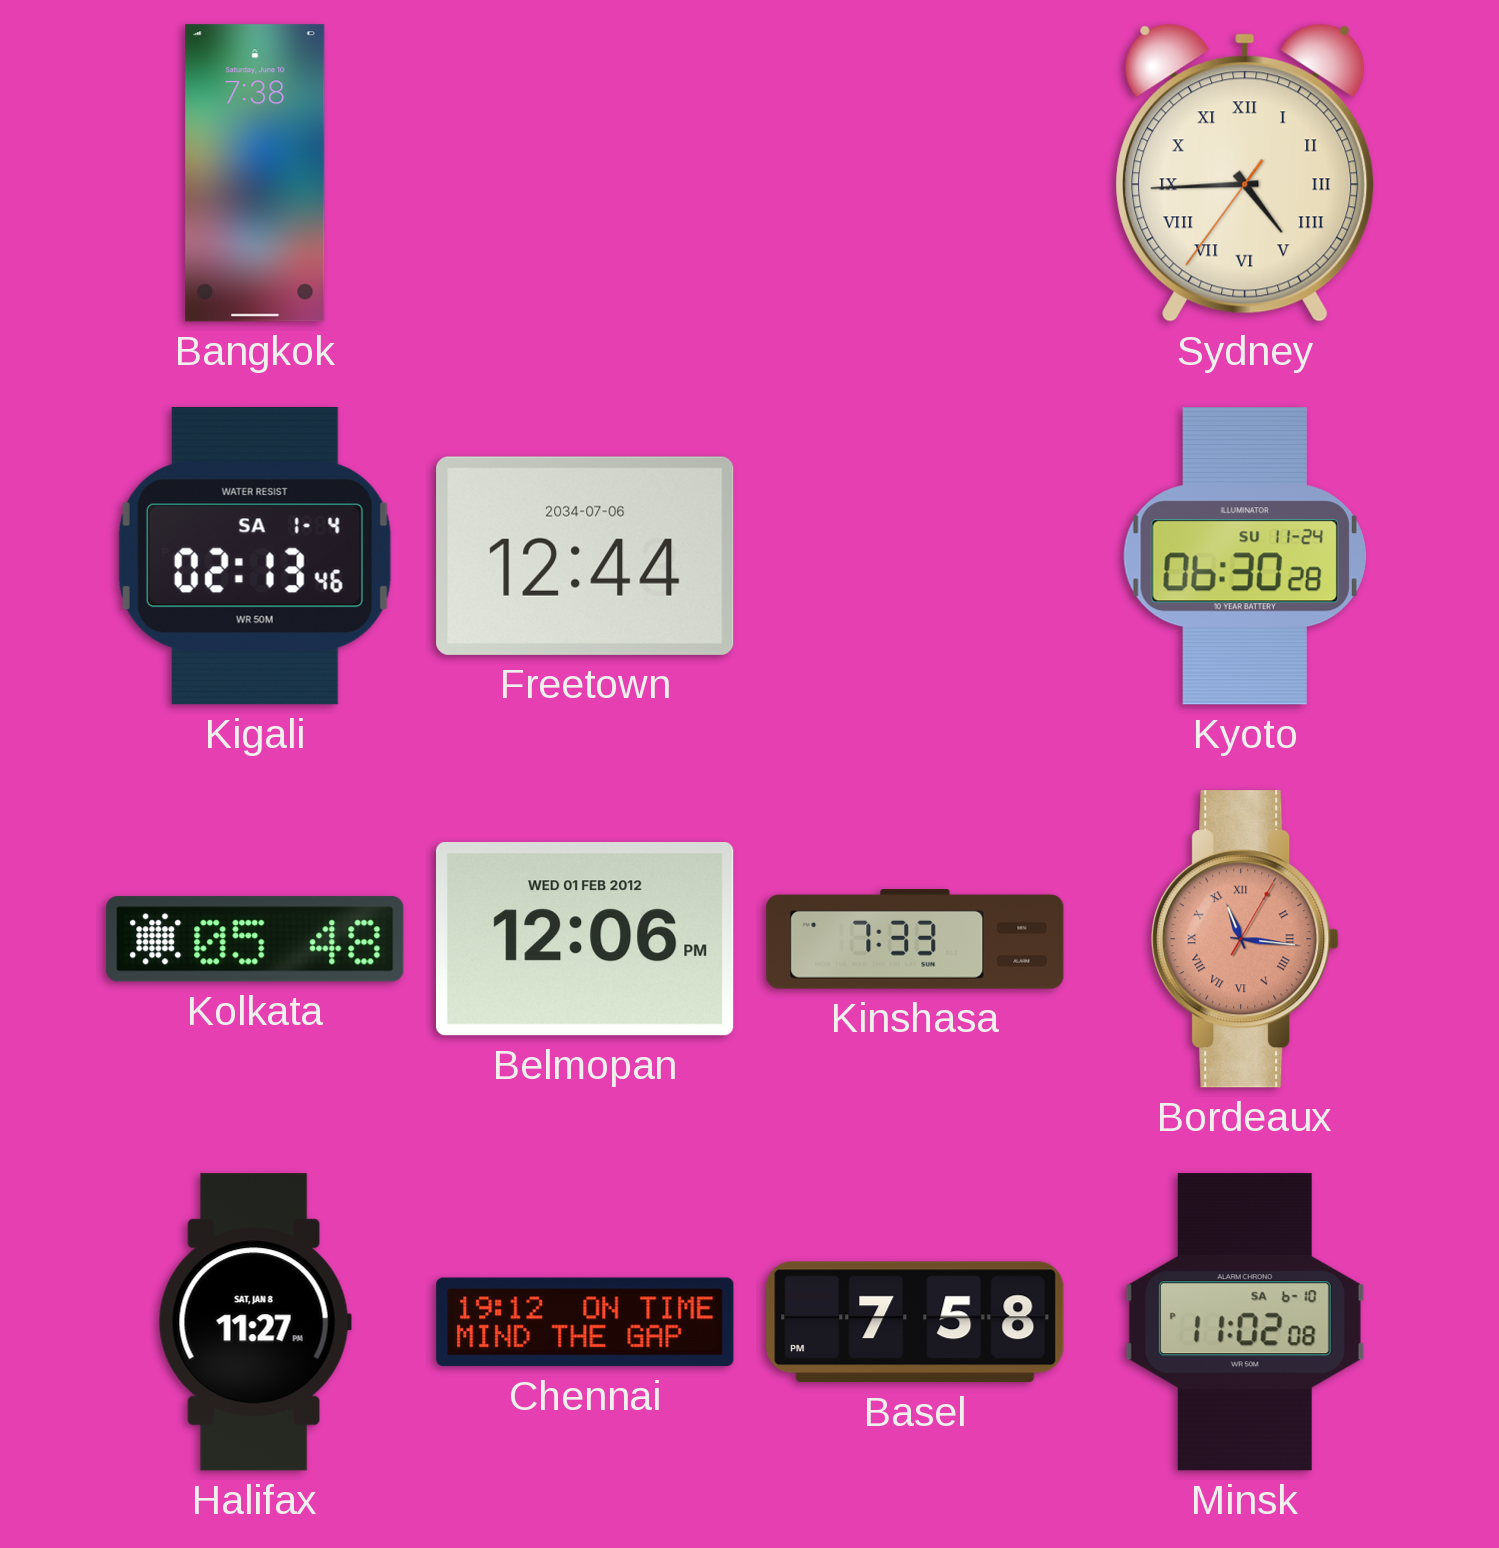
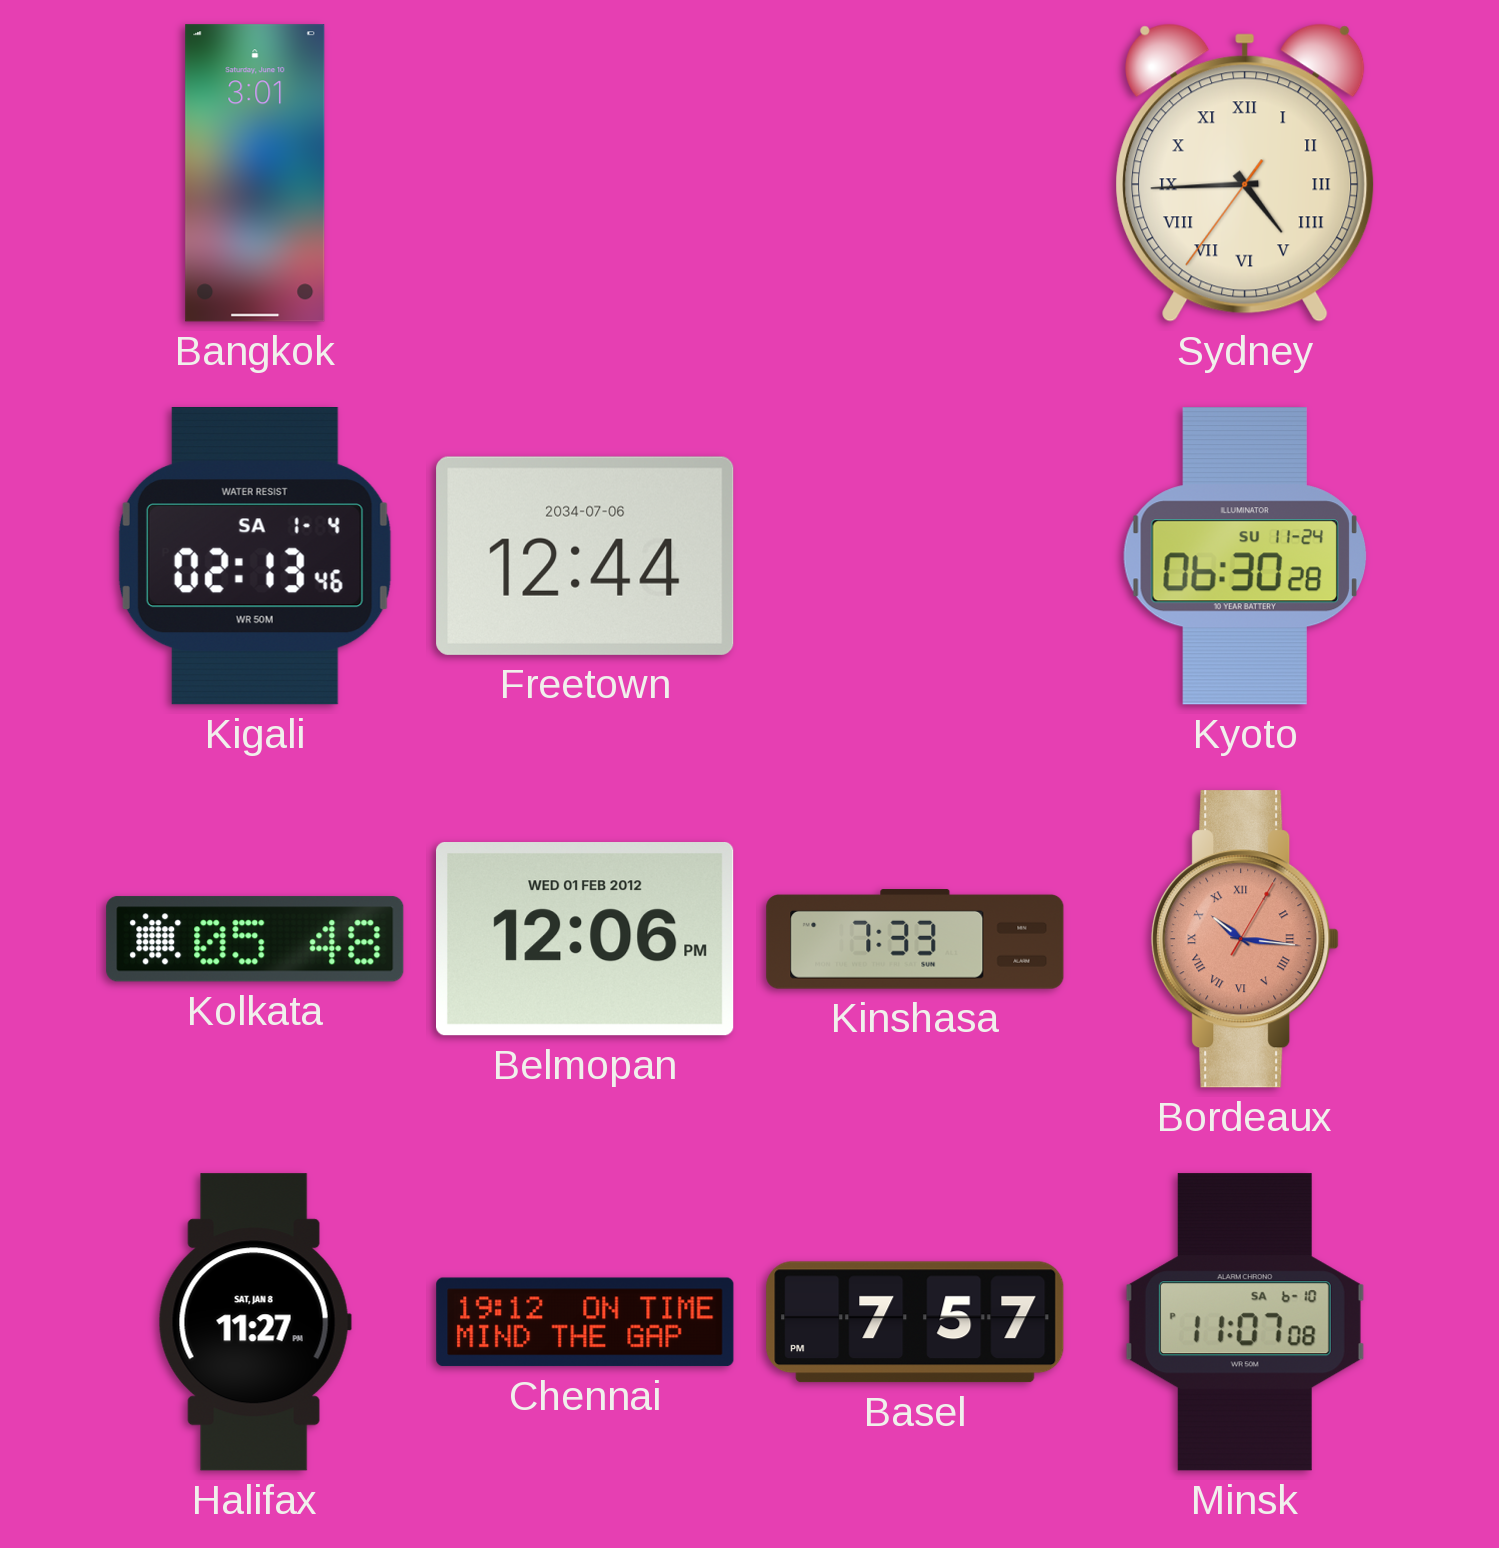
Bangkok: 7:38 -> 3:01 (255, 173)
Bordeaux: 11:16 -> 10:16 (1245, 939)
Basel: 7:58 -> 7:57 (915, 1322)
Minsk: 11:02 -> 11:07 (1245, 1322)
